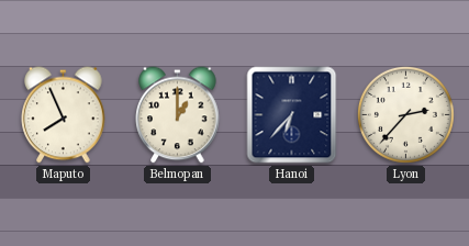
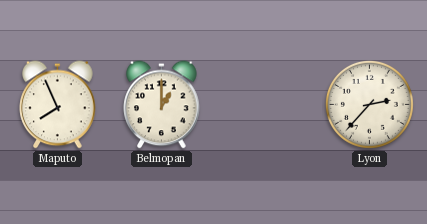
Hanoi: 6:37 -> none (292, 115)
